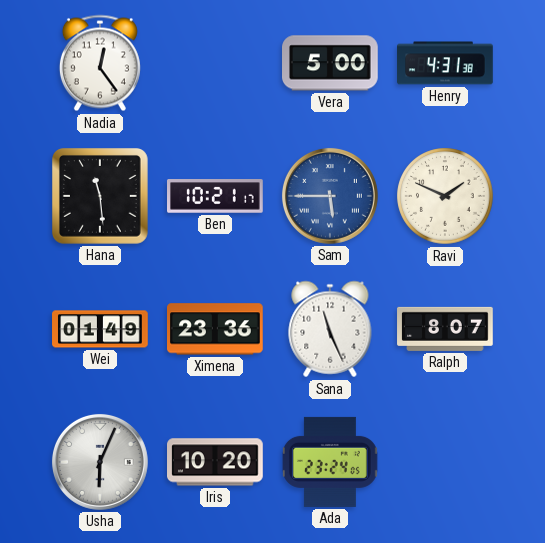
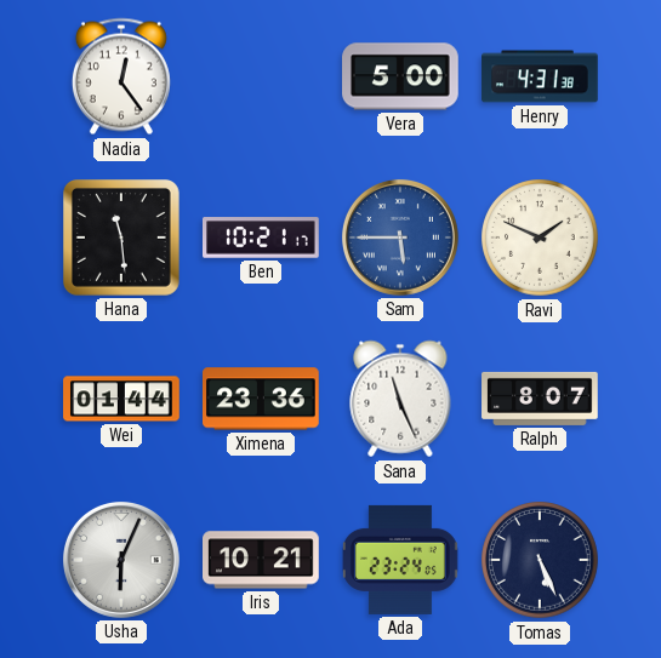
Wei: 01:49 -> 01:44 (121, 399)
Iris: 10:20 -> 10:21 (262, 560)
Tomas: none -> 5:26 (540, 560)
